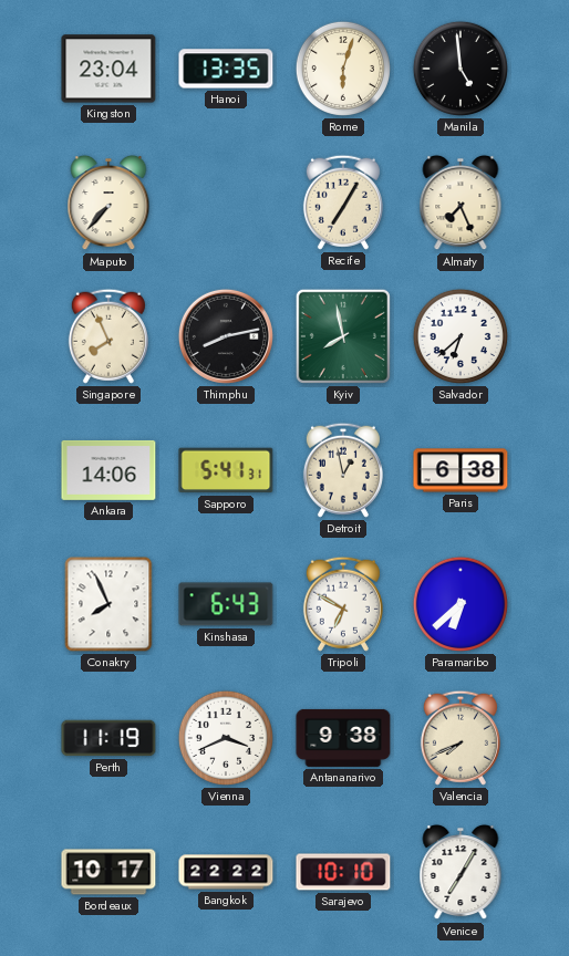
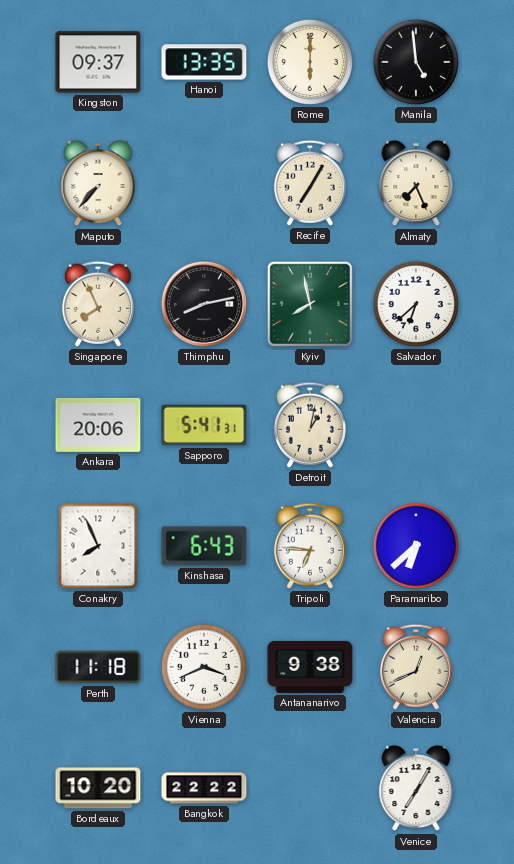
Kingston: 23:04 -> 09:37 (98, 62)
Rome: 6:03 -> 6:00 (310, 62)
Ankara: 14:06 -> 20:06 (98, 425)
Detroit: 12:58 -> 1:02 (310, 425)
Paris: 6:38 -> none (461, 470)
Tripoli: 6:50 -> 6:46 (310, 546)
Perth: 11:19 -> 11:18 (98, 667)
Valencia: 7:41 -> 12:41 (416, 667)
Bordeaux: 10:17 -> 10:20 (98, 788)
Sarajevo: 10:10 -> none (343, 872)
